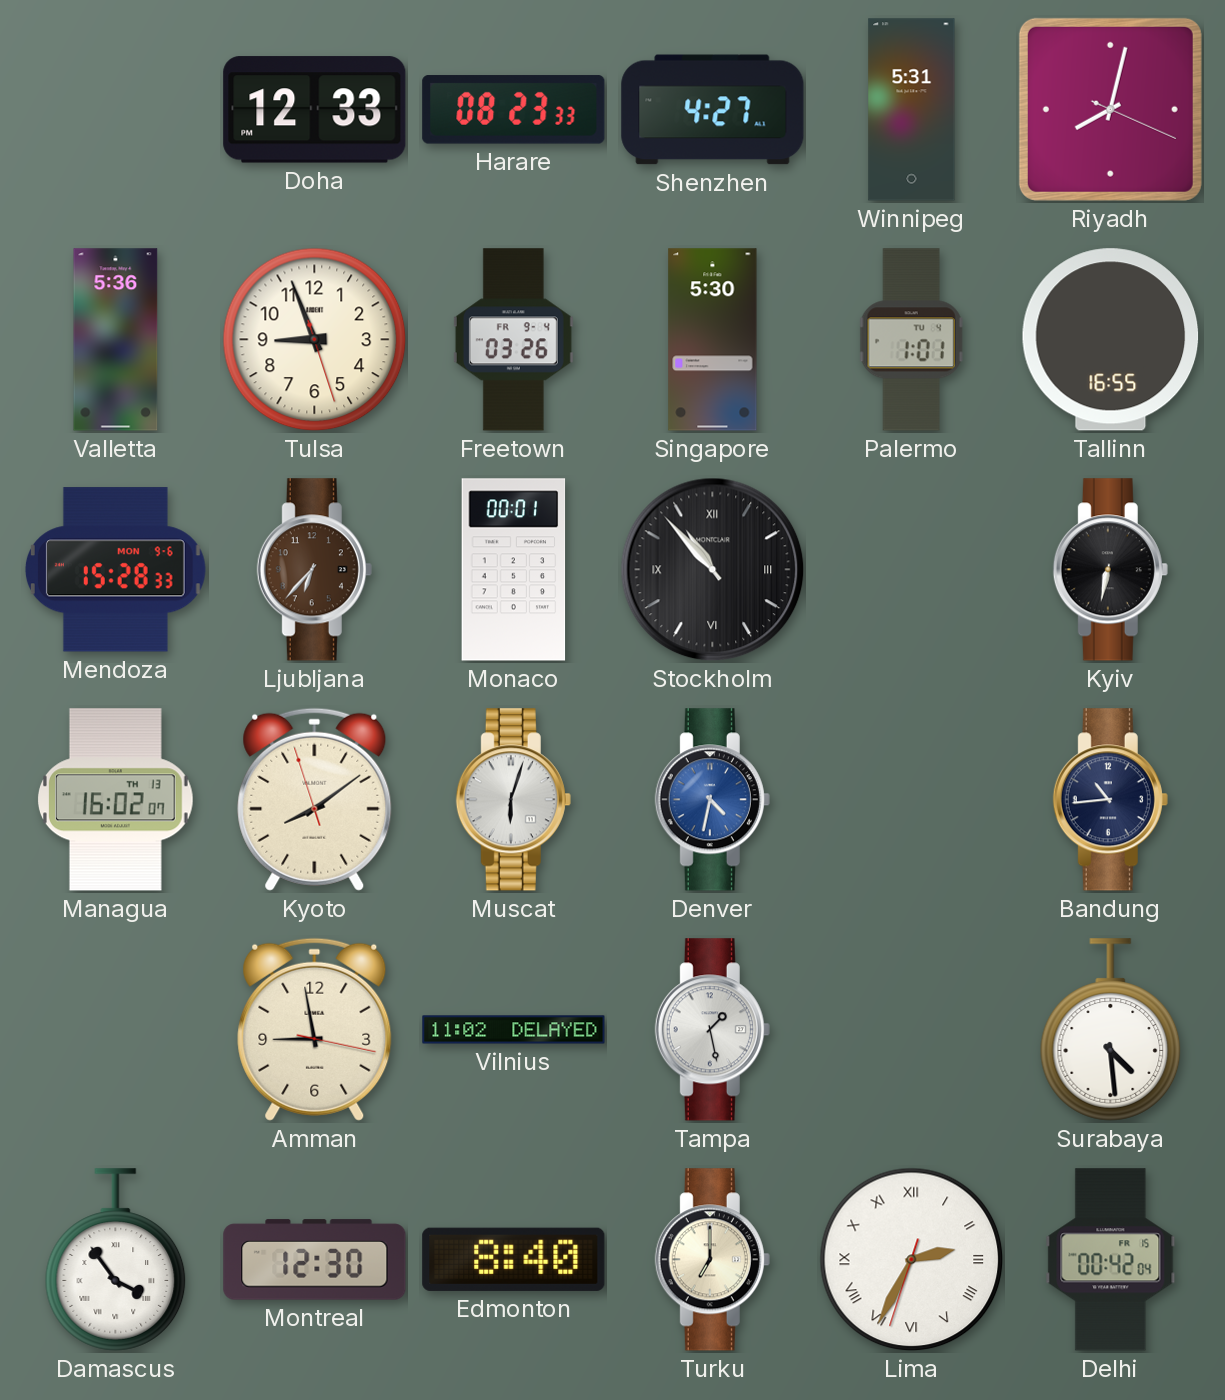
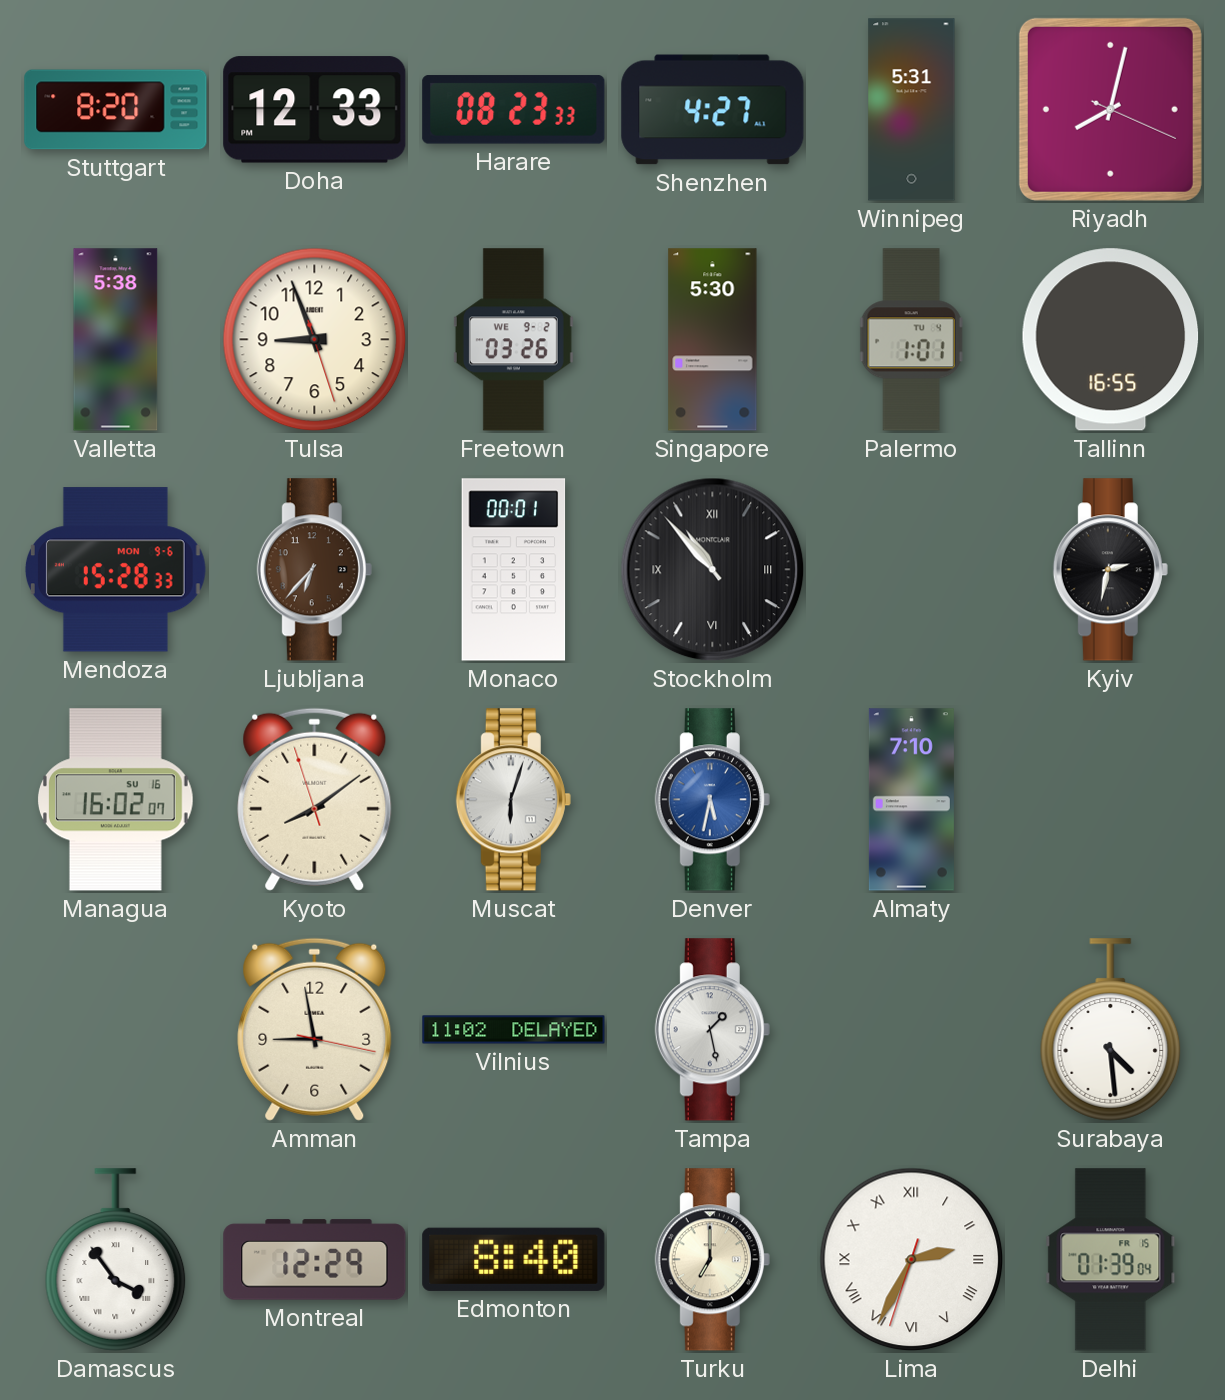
Stuttgart: none -> 8:20 (116, 110)
Valletta: 5:36 -> 5:38 (116, 340)
Freetown date: FR 9-4 -> WE 9-2 (513, 340)
Kyiv: 6:32 -> 2:32 (1110, 570)
Managua date: TH 13 -> SU 16 (116, 800)
Denver: 4:32 -> 5:32 (712, 800)
Almaty: none -> 7:10 (911, 800)
Bandung: 10:44 -> none (1110, 800)
Montreal: 12:30 -> 12:29 (315, 1260)
Delhi: 00:42 -> 01:39 (1111, 1260)
